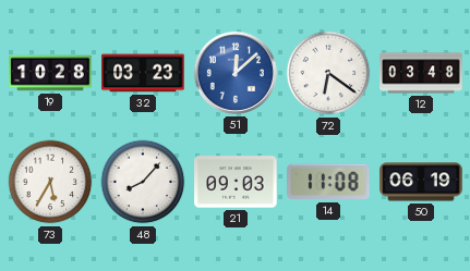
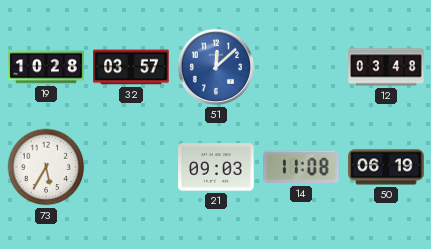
32: 03:23 -> 03:57 (131, 67)
72: 6:21 -> none (328, 73)
48: 8:07 -> none (143, 182)
